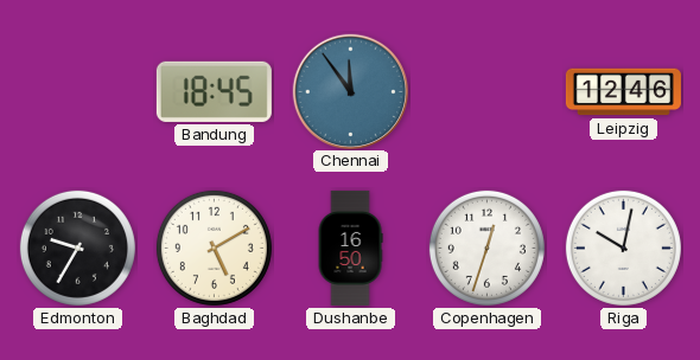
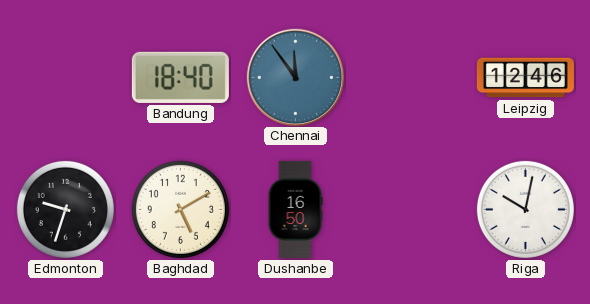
Bandung: 18:45 -> 18:40 (180, 77)
Edmonton: 9:35 -> 9:33 (65, 209)
Copenhagen: 12:33 -> none (486, 247)
